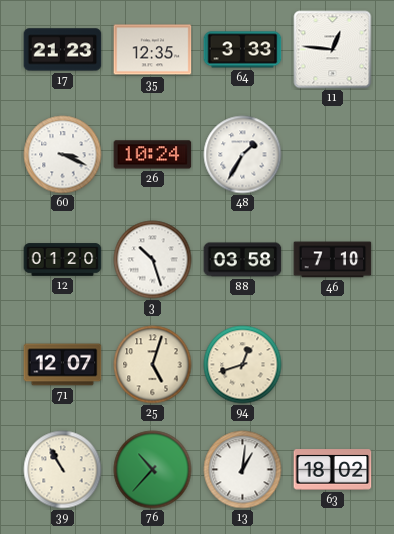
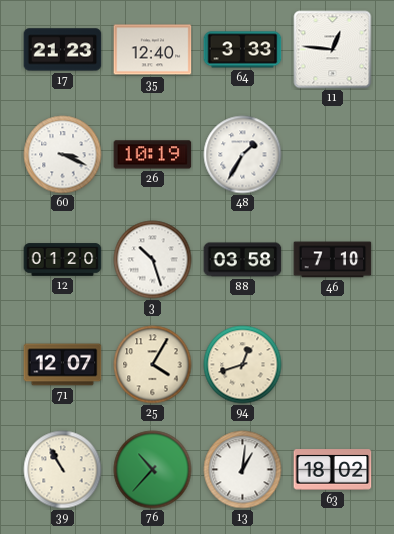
35: 12:35 -> 12:40 (153, 50)
26: 10:24 -> 10:19 (153, 155)
25: 5:03 -> 4:05 (153, 365)
